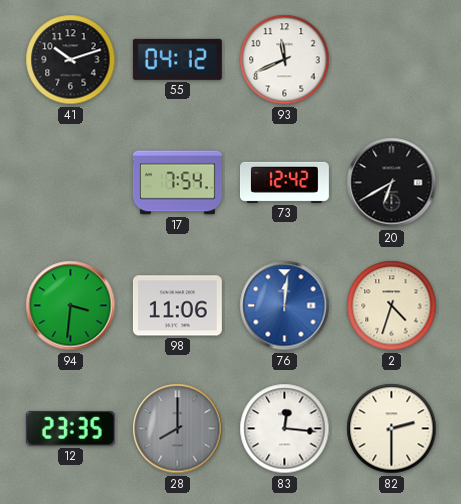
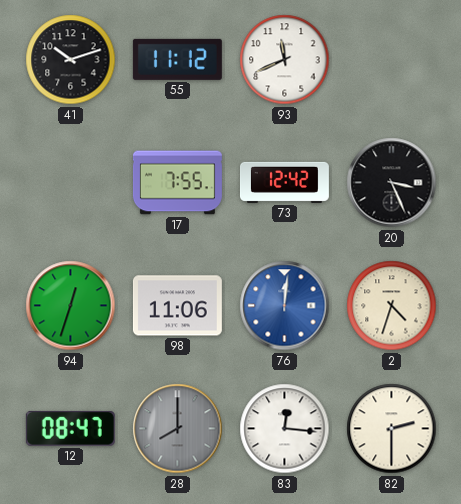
55: 04:12 -> 11:12 (177, 59)
17: 7:54 -> 7:55 (177, 183)
20: 6:40 -> 3:26 (392, 183)
94: 3:31 -> 12:33 (71, 306)
12: 23:35 -> 08:47 (70, 428)
